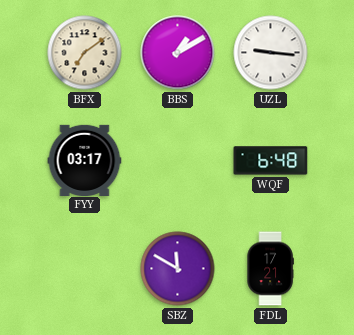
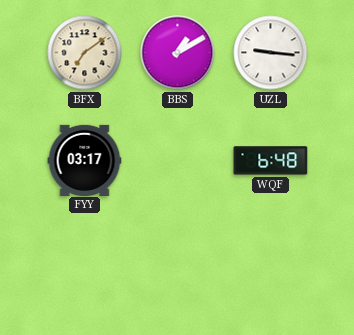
SBZ: 11:50 -> none (178, 269)
FDL: 17:21 -> none (270, 269)
